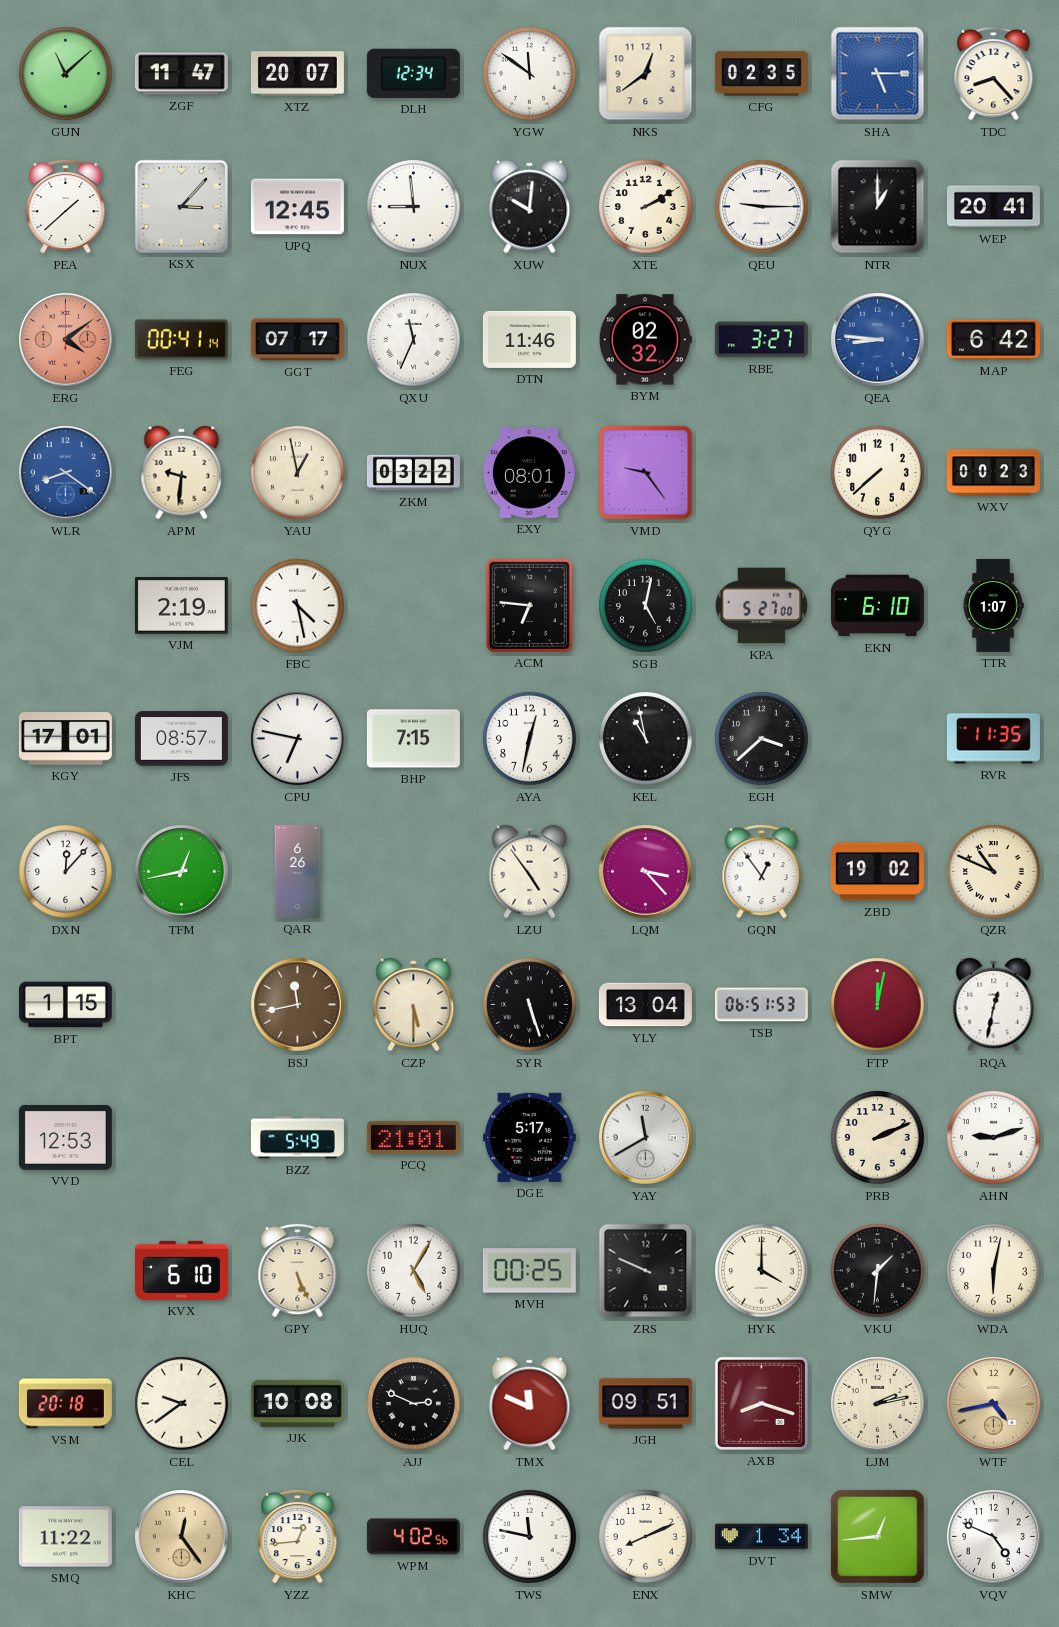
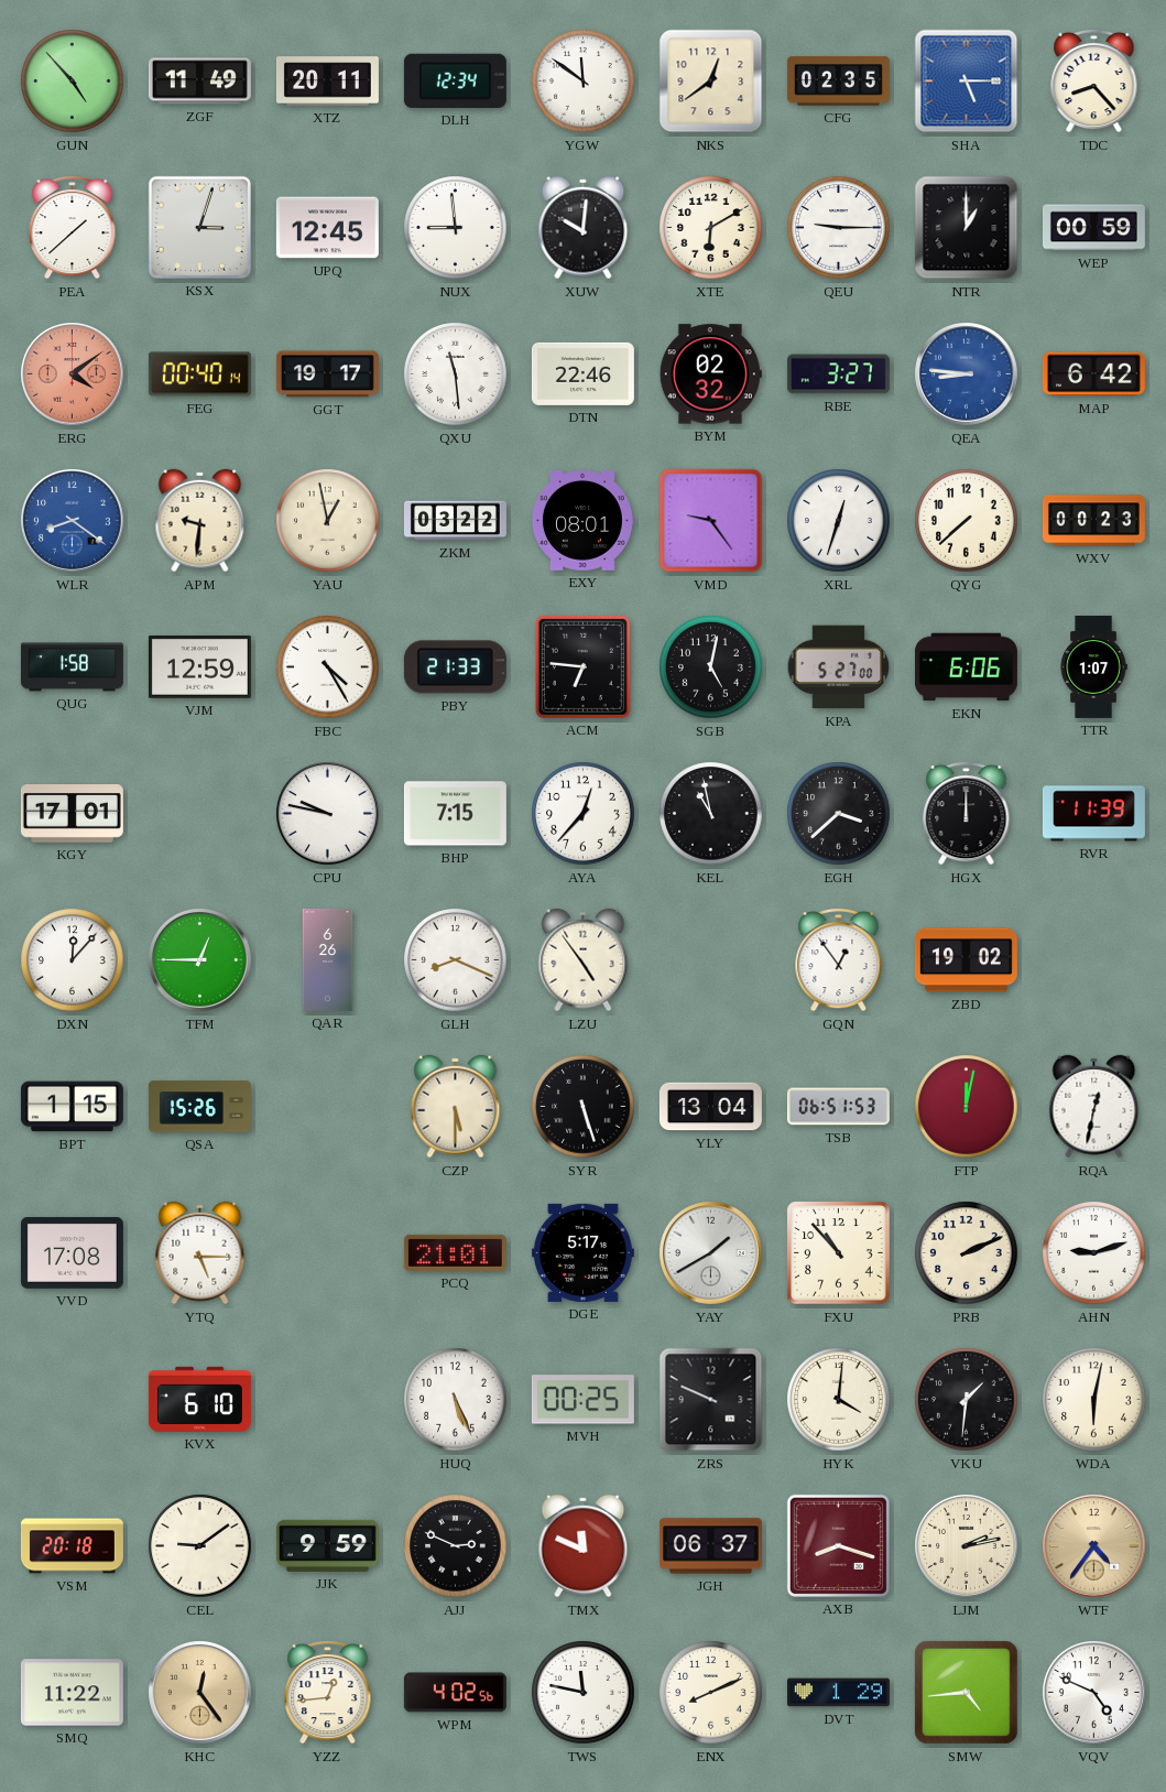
GUN: 11:08 -> 4:53 (73, 82)
ZGF: 11:47 -> 11:49 (199, 82)
XTZ: 20:07 -> 20:11 (327, 82)
KSX: 3:07 -> 3:03 (199, 227)
XTE: 2:10 -> 6:10 (711, 228)
WEP: 20:41 -> 00:59 (1093, 228)
FEG: 00:41 -> 00:40 (199, 374)
GGT: 07:17 -> 19:17 (327, 374)
QXU: 11:34 -> 11:29 (456, 374)
DTN: 11:46 -> 22:46 (582, 373)
XRL: none -> 12:33 (839, 521)
QUG: none -> 1:58 (72, 667)
VJM: 2:19 -> 12:59 (199, 667)
FBC: 4:28 -> 4:25 (328, 667)
PBY: none -> 21:33 (455, 667)
EKN: 6:10 -> 6:06 (966, 667)
JFS: 08:57 -> none (181, 739)
CPU: 6:47 -> 9:47 (328, 814)
AYA: 12:32 -> 12:37 (584, 814)
HGX: none -> 12:00 (967, 813)
RVR: 11:35 -> 11:39 (1093, 814)
TFM: 12:43 -> 12:45 (200, 960)
GLH: none -> 8:19 (456, 960)
LQM: 3:23 -> none (646, 872)
QZR: 10:49 -> none (994, 872)
QSA: none -> 15:26 (199, 1107)
BSJ: 11:43 -> none (298, 1005)
VVD: 12:53 -> 17:08 (72, 1252)
YTQ: none -> 5:15 (200, 1253)
BZZ: 5:49 -> none (297, 1138)
YAY: 11:40 -> 1:40 (711, 1253)
FXU: none -> 10:53 (839, 1253)
GPY: 5:26 -> none (298, 1270)
HUQ: 5:05 -> 5:26 (456, 1400)
HYK: 4:00 -> 4:01 (839, 1400)
CEL: 9:39 -> 9:09 (200, 1546)
JJK: 10:08 -> 9:59 (327, 1545)
JGH: 09:51 -> 06:37 (710, 1546)
WTF: 4:43 -> 4:36 (1094, 1546)
DVT: 1:34 -> 1:29 (838, 1693)
SMW: 12:44 -> 4:44 (967, 1693)
